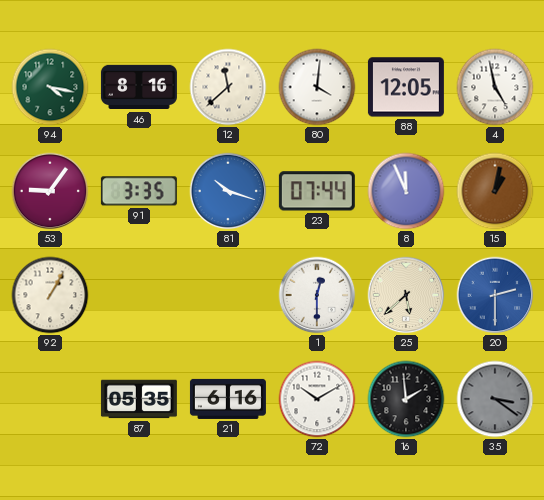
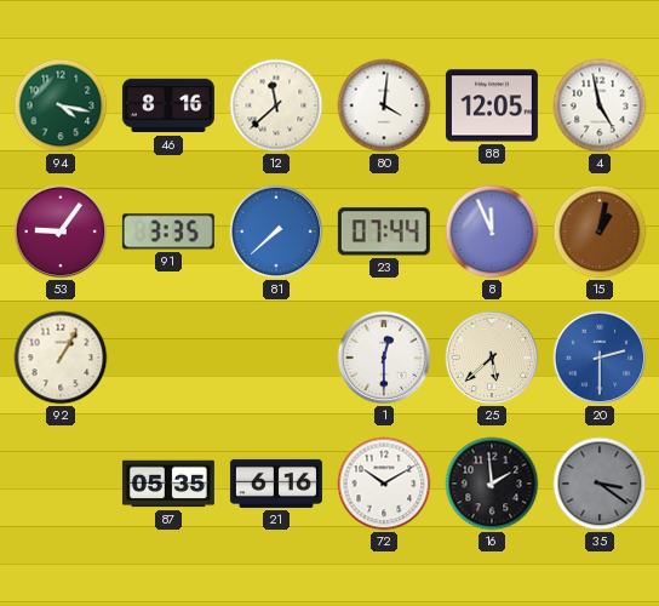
81: 10:18 -> 7:38 (276, 231)
